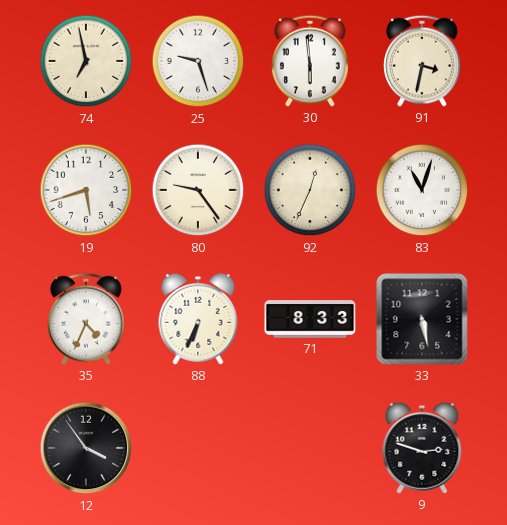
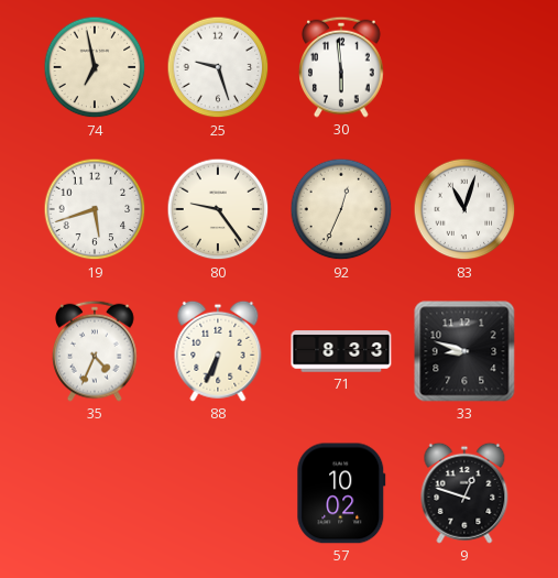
91: 3:32 -> none (423, 61)
33: 5:28 -> 8:48 (464, 351)
12: 3:54 -> none (86, 448)
57: none -> 10:02 (341, 493)
9: 2:48 -> 12:48 (464, 493)
